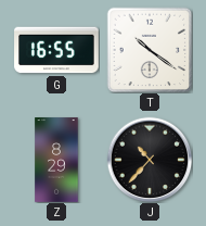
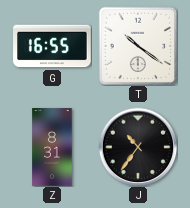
Z: 8:29 -> 8:31 (52, 147)
J: 10:37 -> 10:36 (138, 147)
